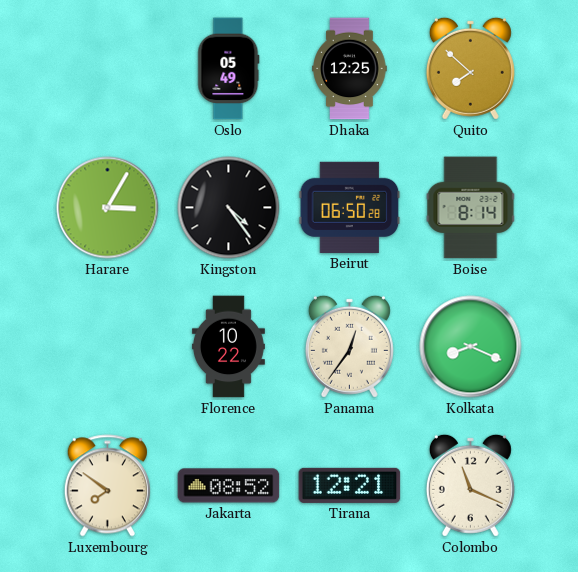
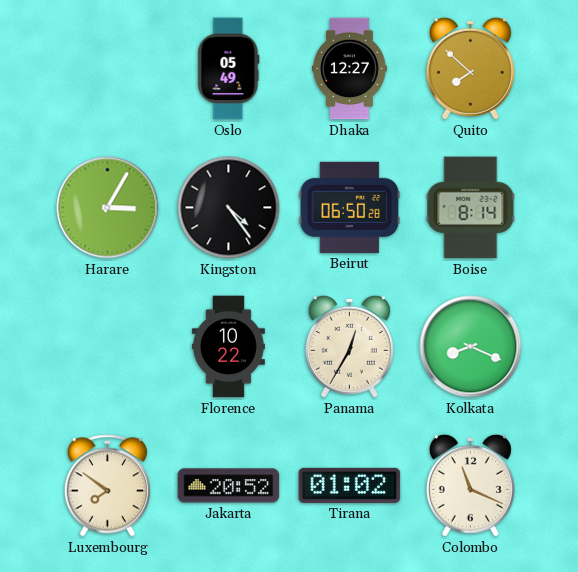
Dhaka: 12:25 -> 12:27 (350, 69)
Panama: 12:36 -> 12:35 (349, 346)
Jakarta: 08:52 -> 20:52 (229, 486)
Tirana: 12:21 -> 01:02 (350, 485)
